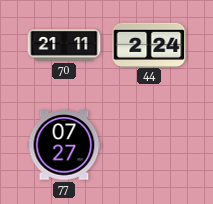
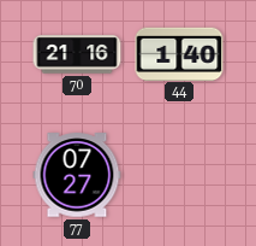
70: 21:11 -> 21:16 (77, 54)
44: 2:24 -> 1:40 (179, 53)
